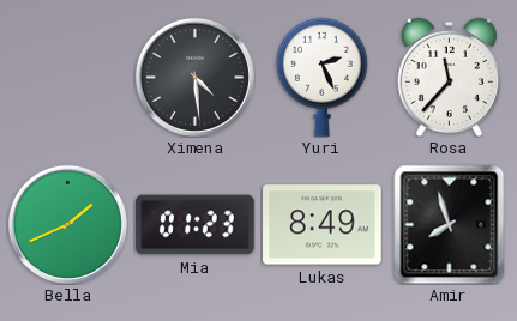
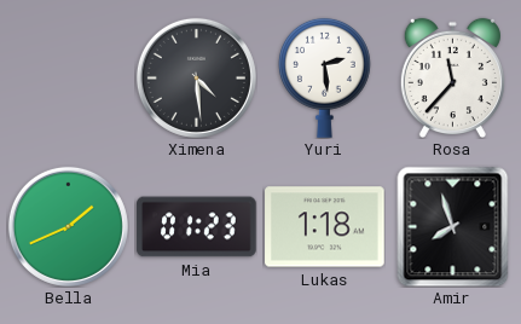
Yuri: 2:26 -> 2:29 (324, 77)
Lukas: 8:49 -> 1:18 (325, 227)
